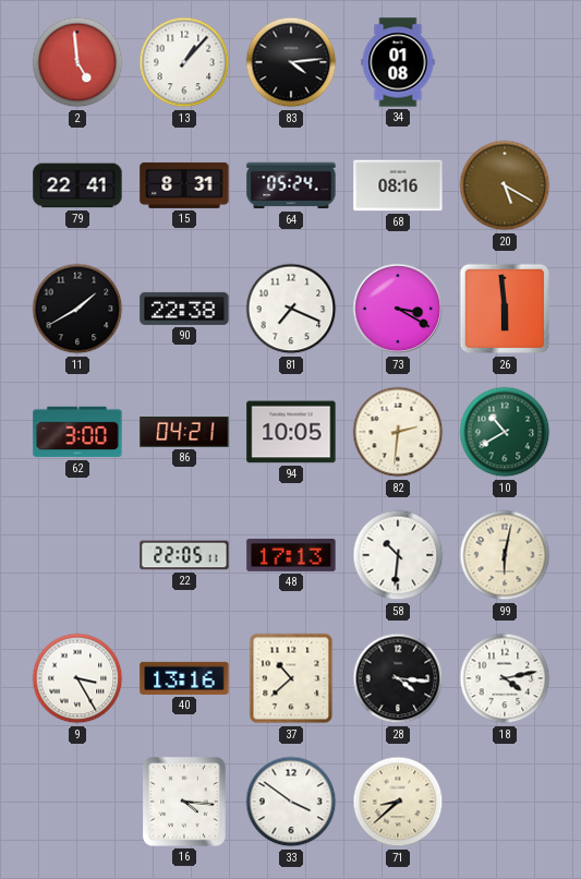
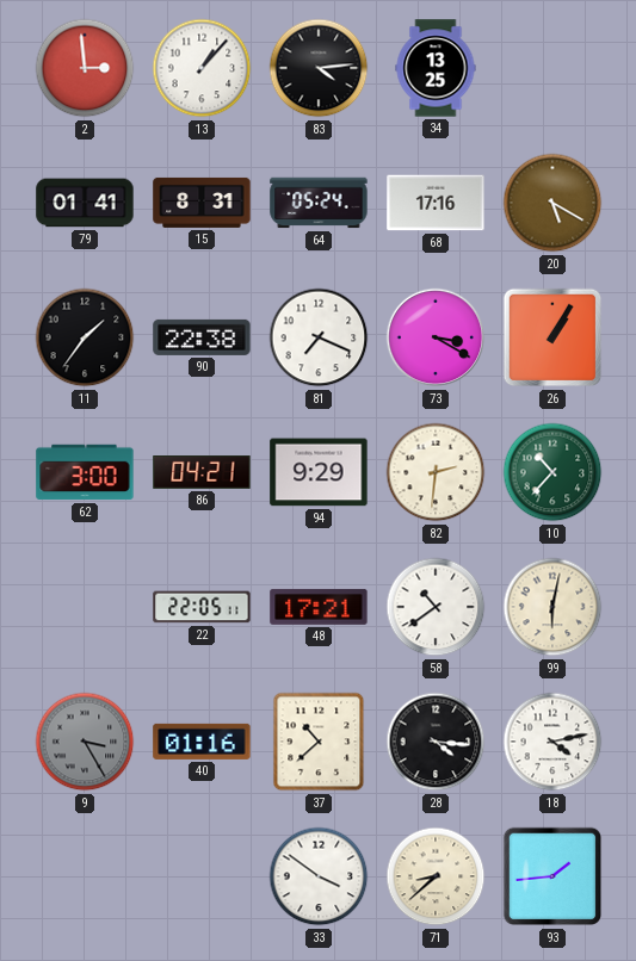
2: 4:59 -> 2:59 (85, 68)
34: 01:08 -> 13:25 (436, 68)
79: 22:41 -> 01:41 (85, 203)
68: 08:16 -> 17:16 (436, 203)
11: 1:40 -> 1:36 (85, 337)
26: 5:59 -> 1:05 (552, 337)
94: 10:05 -> 9:29 (319, 472)
10: 10:40 -> 10:37 (552, 472)
48: 17:13 -> 17:21 (319, 607)
58: 10:31 -> 10:39 (436, 607)
9 dial: white -> grey (85, 742)
40: 13:16 -> 01:16 (202, 742)
16: 4:16 -> none (185, 803)
93: none -> 1:44 (552, 876)
